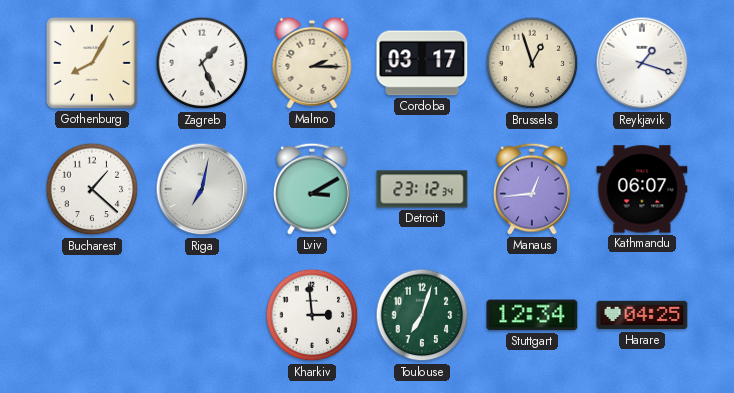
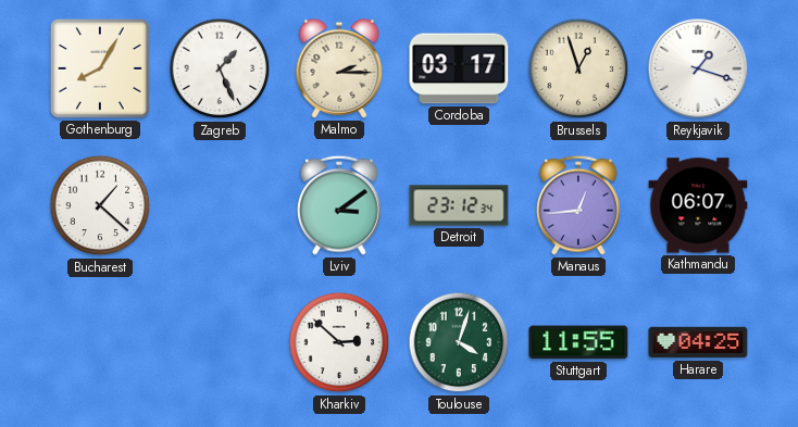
Riga: 7:02 -> none (202, 189)
Lviv: 3:10 -> 3:09 (340, 205)
Kharkiv: 2:59 -> 2:52 (339, 342)
Toulouse: 7:03 -> 4:03 (459, 342)
Stuttgart: 12:34 -> 11:55 (578, 342)
